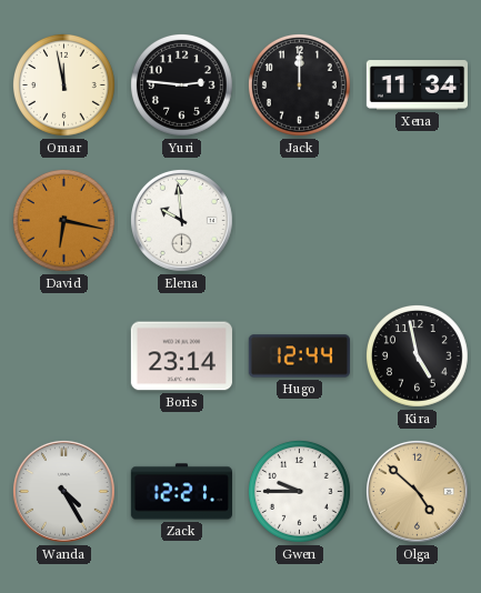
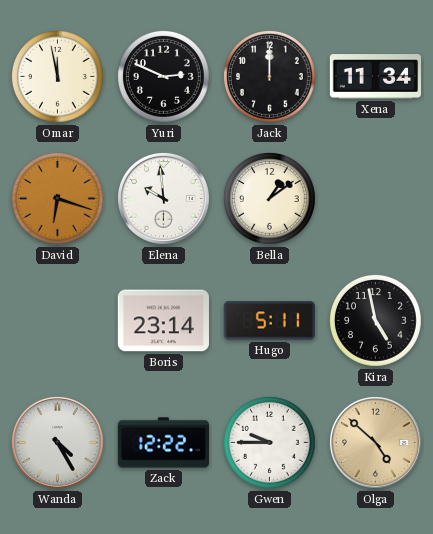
Yuri: 2:46 -> 2:49 (164, 77)
David: 6:17 -> 6:18 (58, 199)
Bella: none -> 1:09 (270, 199)
Hugo: 12:44 -> 5:11 (269, 321)
Zack: 12:21 -> 12:22 (163, 443)
